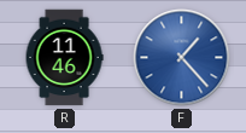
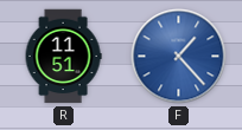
R: 11:46 -> 11:51 (63, 57)
